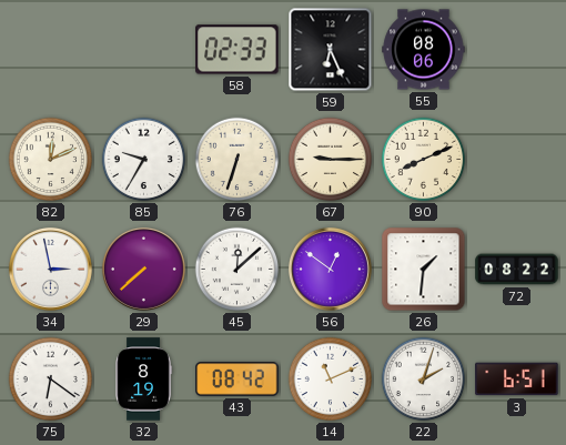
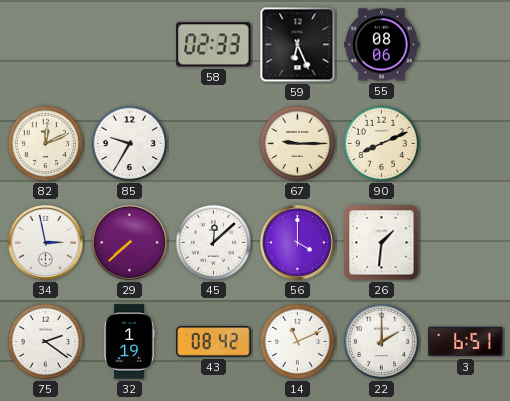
76: 6:33 -> none (237, 160)
56: 12:51 -> 4:00 (297, 242)
72: 08:22 -> none (517, 270)
75: 6:21 -> 2:21 (46, 342)
32: 8:19 -> 1:19 (129, 342)
22: 2:03 -> 2:00 (382, 342)
